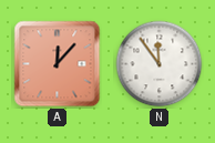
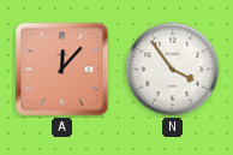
N: 11:54 -> 3:54 (173, 70)
